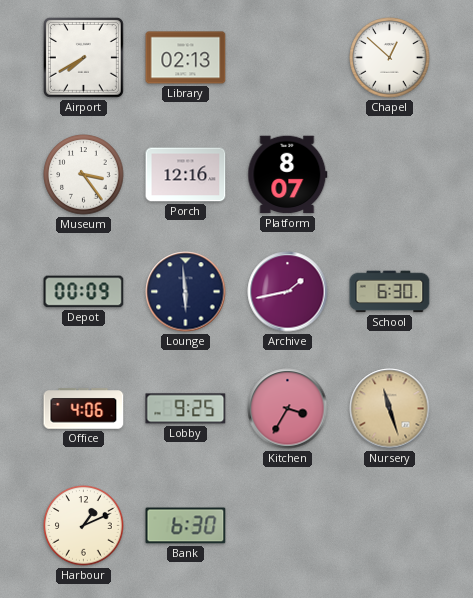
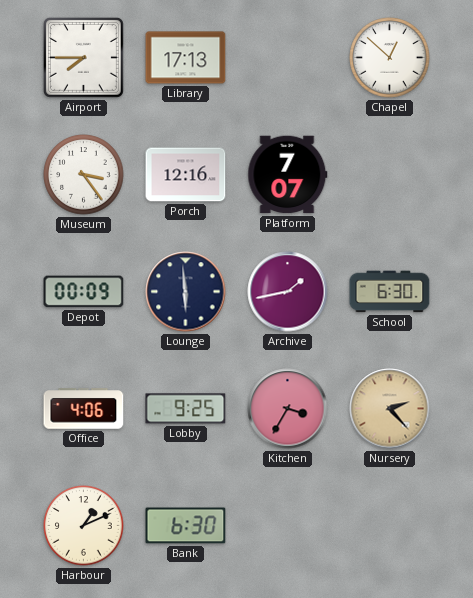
Airport: 7:40 -> 7:45 (83, 57)
Library: 02:13 -> 17:13 (186, 58)
Platform: 8:07 -> 7:07 (288, 175)
Nursery: 11:27 -> 2:23 (390, 409)
